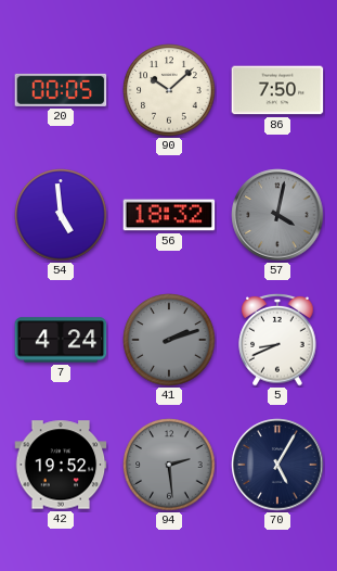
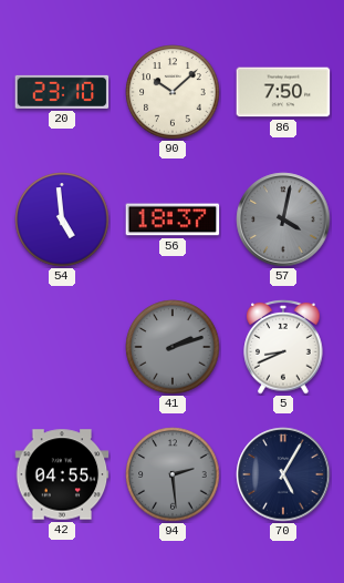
20: 00:05 -> 23:10 (62, 92)
56: 18:32 -> 18:37 (173, 219)
7: 4:24 -> none (61, 340)
42: 19:52 -> 04:55 (62, 474)
